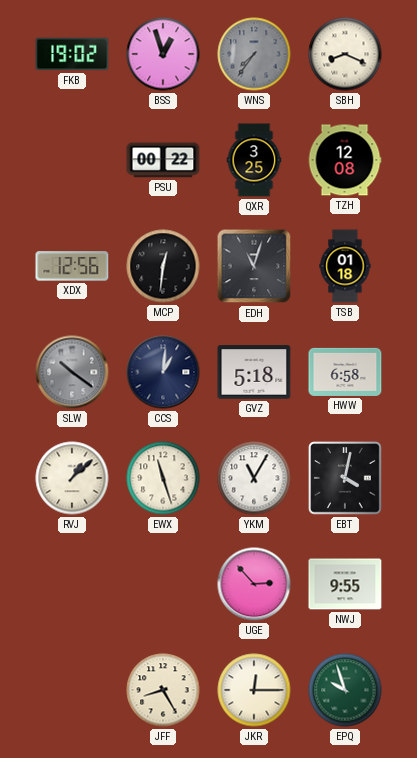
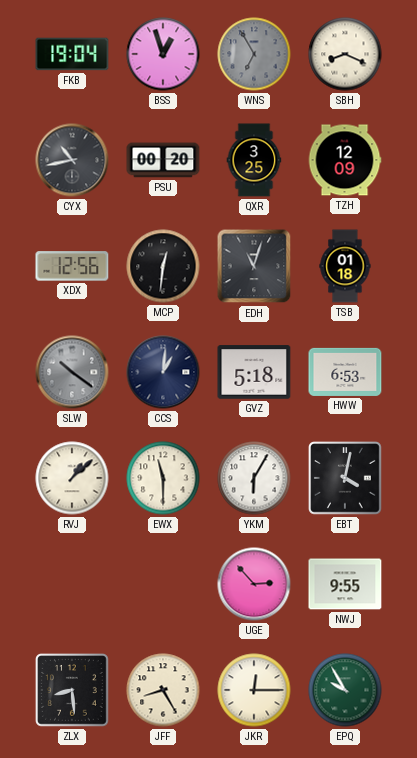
FKB: 19:02 -> 19:04 (72, 54)
WNS: 7:36 -> 6:55 (254, 54)
CYX: none -> 10:43 (72, 160)
PSU: 00:22 -> 00:20 (163, 160)
TZH: 12:08 -> 12:09 (345, 160)
HWW: 6:58 -> 6:53 (345, 372)
EWX: 11:27 -> 11:30 (163, 478)
YKM: 11:05 -> 6:05 (254, 478)
ZLX: none -> 8:29 (72, 690)
EPQ: 9:57 -> 9:55 (345, 690)
